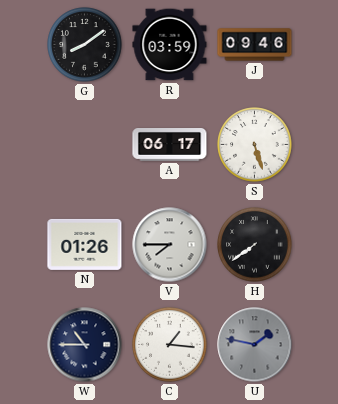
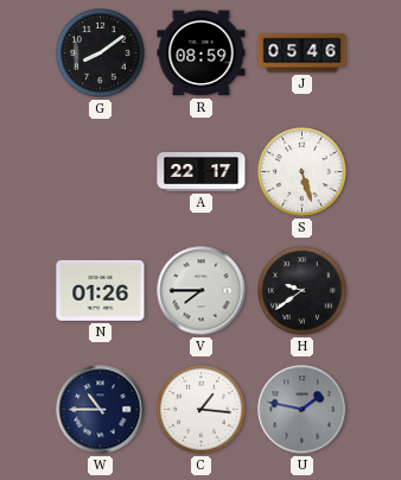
R: 03:59 -> 08:59 (202, 53)
J: 09:46 -> 05:46 (303, 53)
A: 06:17 -> 22:17 (202, 172)
H: 7:39 -> 9:39 (303, 291)
